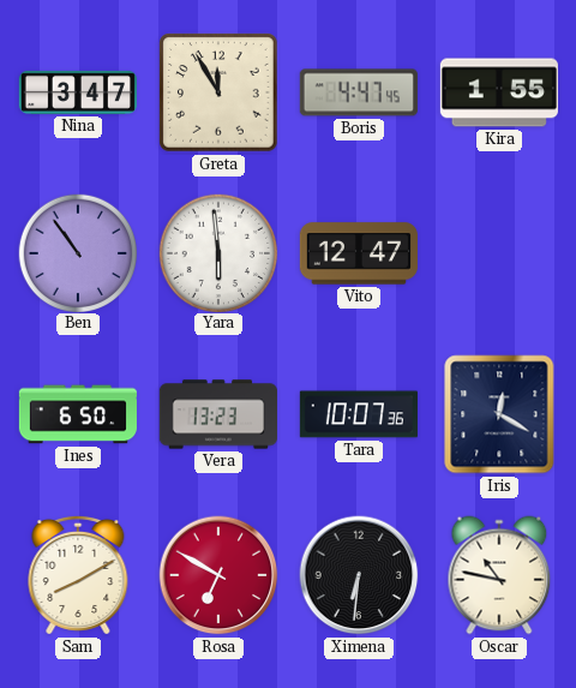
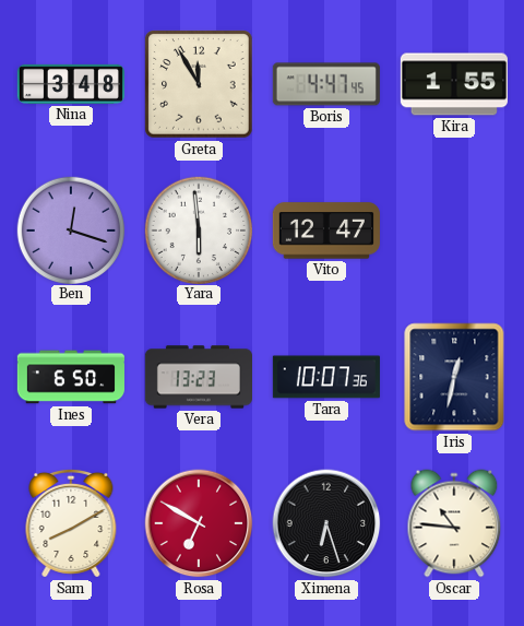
Nina: 3:47 -> 3:48 (71, 84)
Ben: 10:54 -> 12:18 (70, 229)
Iris: 12:20 -> 12:32 (454, 377)
Ximena: 6:31 -> 6:27 (326, 523)
Oscar: 10:47 -> 10:46 (454, 523)
